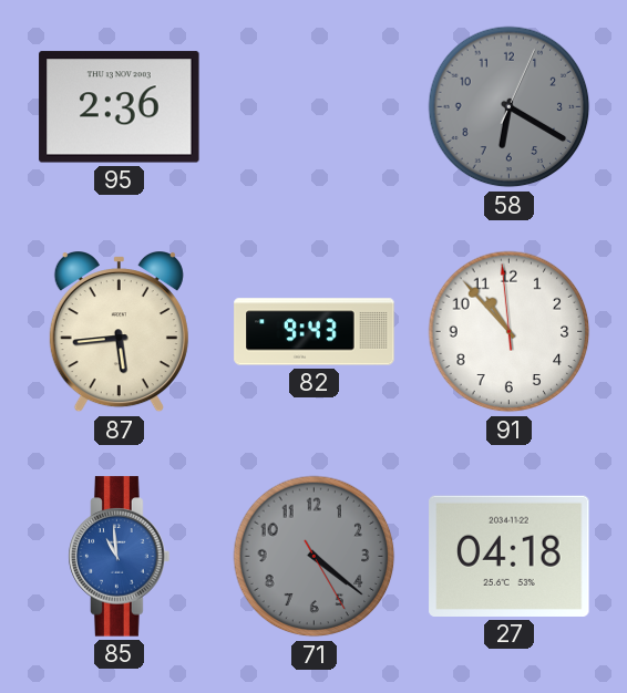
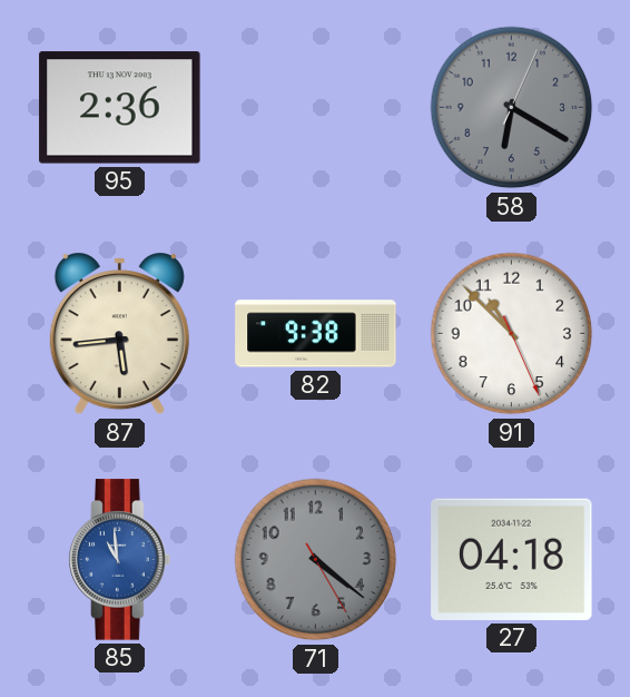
82: 9:43 -> 9:38 (316, 334)
91: 10:52:59 -> 10:52:26 (512, 334)
